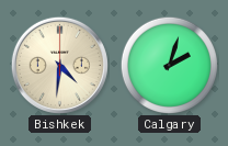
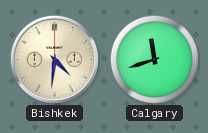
Calgary: 2:03 -> 11:42 (154, 59)
